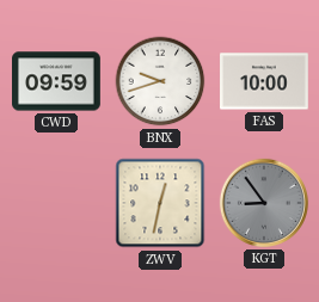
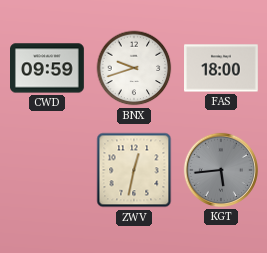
FAS: 10:00 -> 18:00 (222, 68)
KGT: 8:54 -> 5:44 (221, 170)
